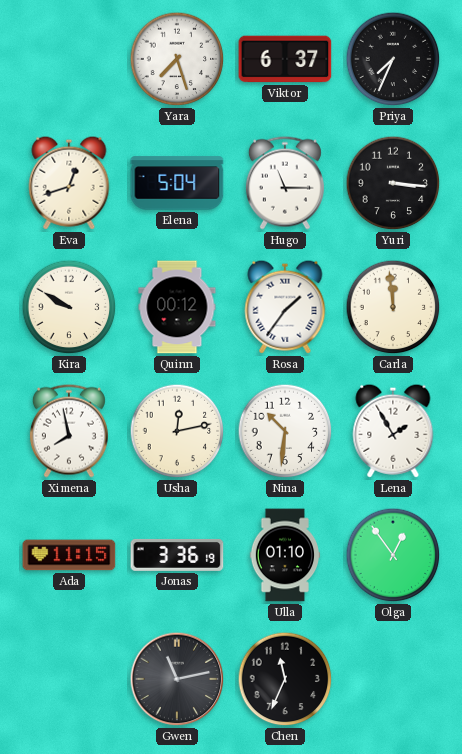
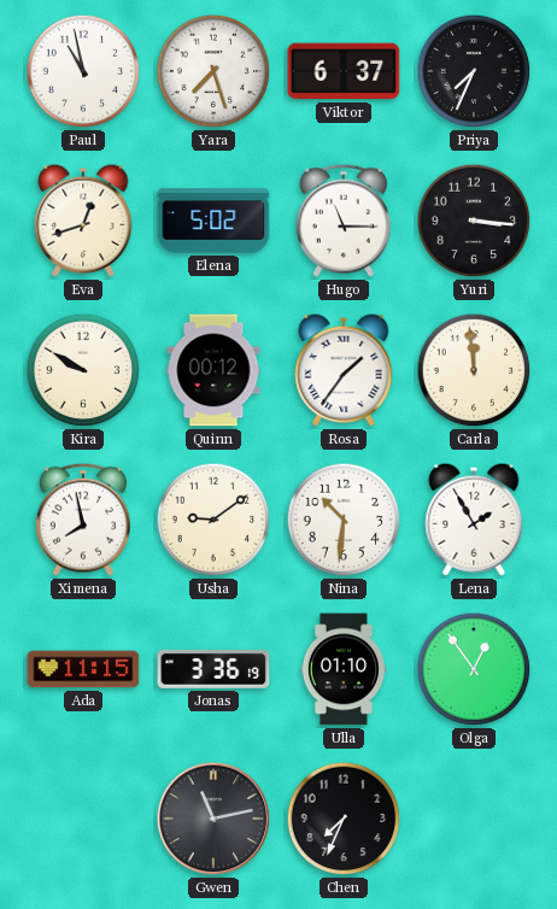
Paul: none -> 10:58 (83, 71)
Elena: 5:04 -> 5:02 (213, 221)
Usha: 12:13 -> 9:09 (213, 520)
Chen: 11:34 -> 7:34 (344, 819)
